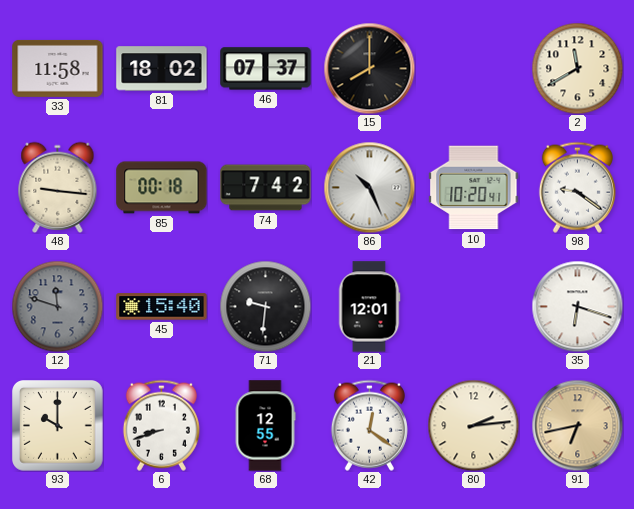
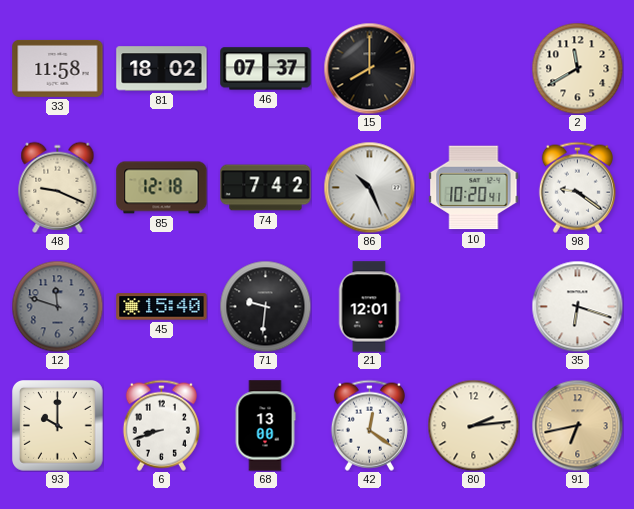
48: 9:16 -> 9:19 (58, 187)
85: 00:18 -> 12:18 (162, 188)
68: 12:55 -> 13:00 (265, 426)
